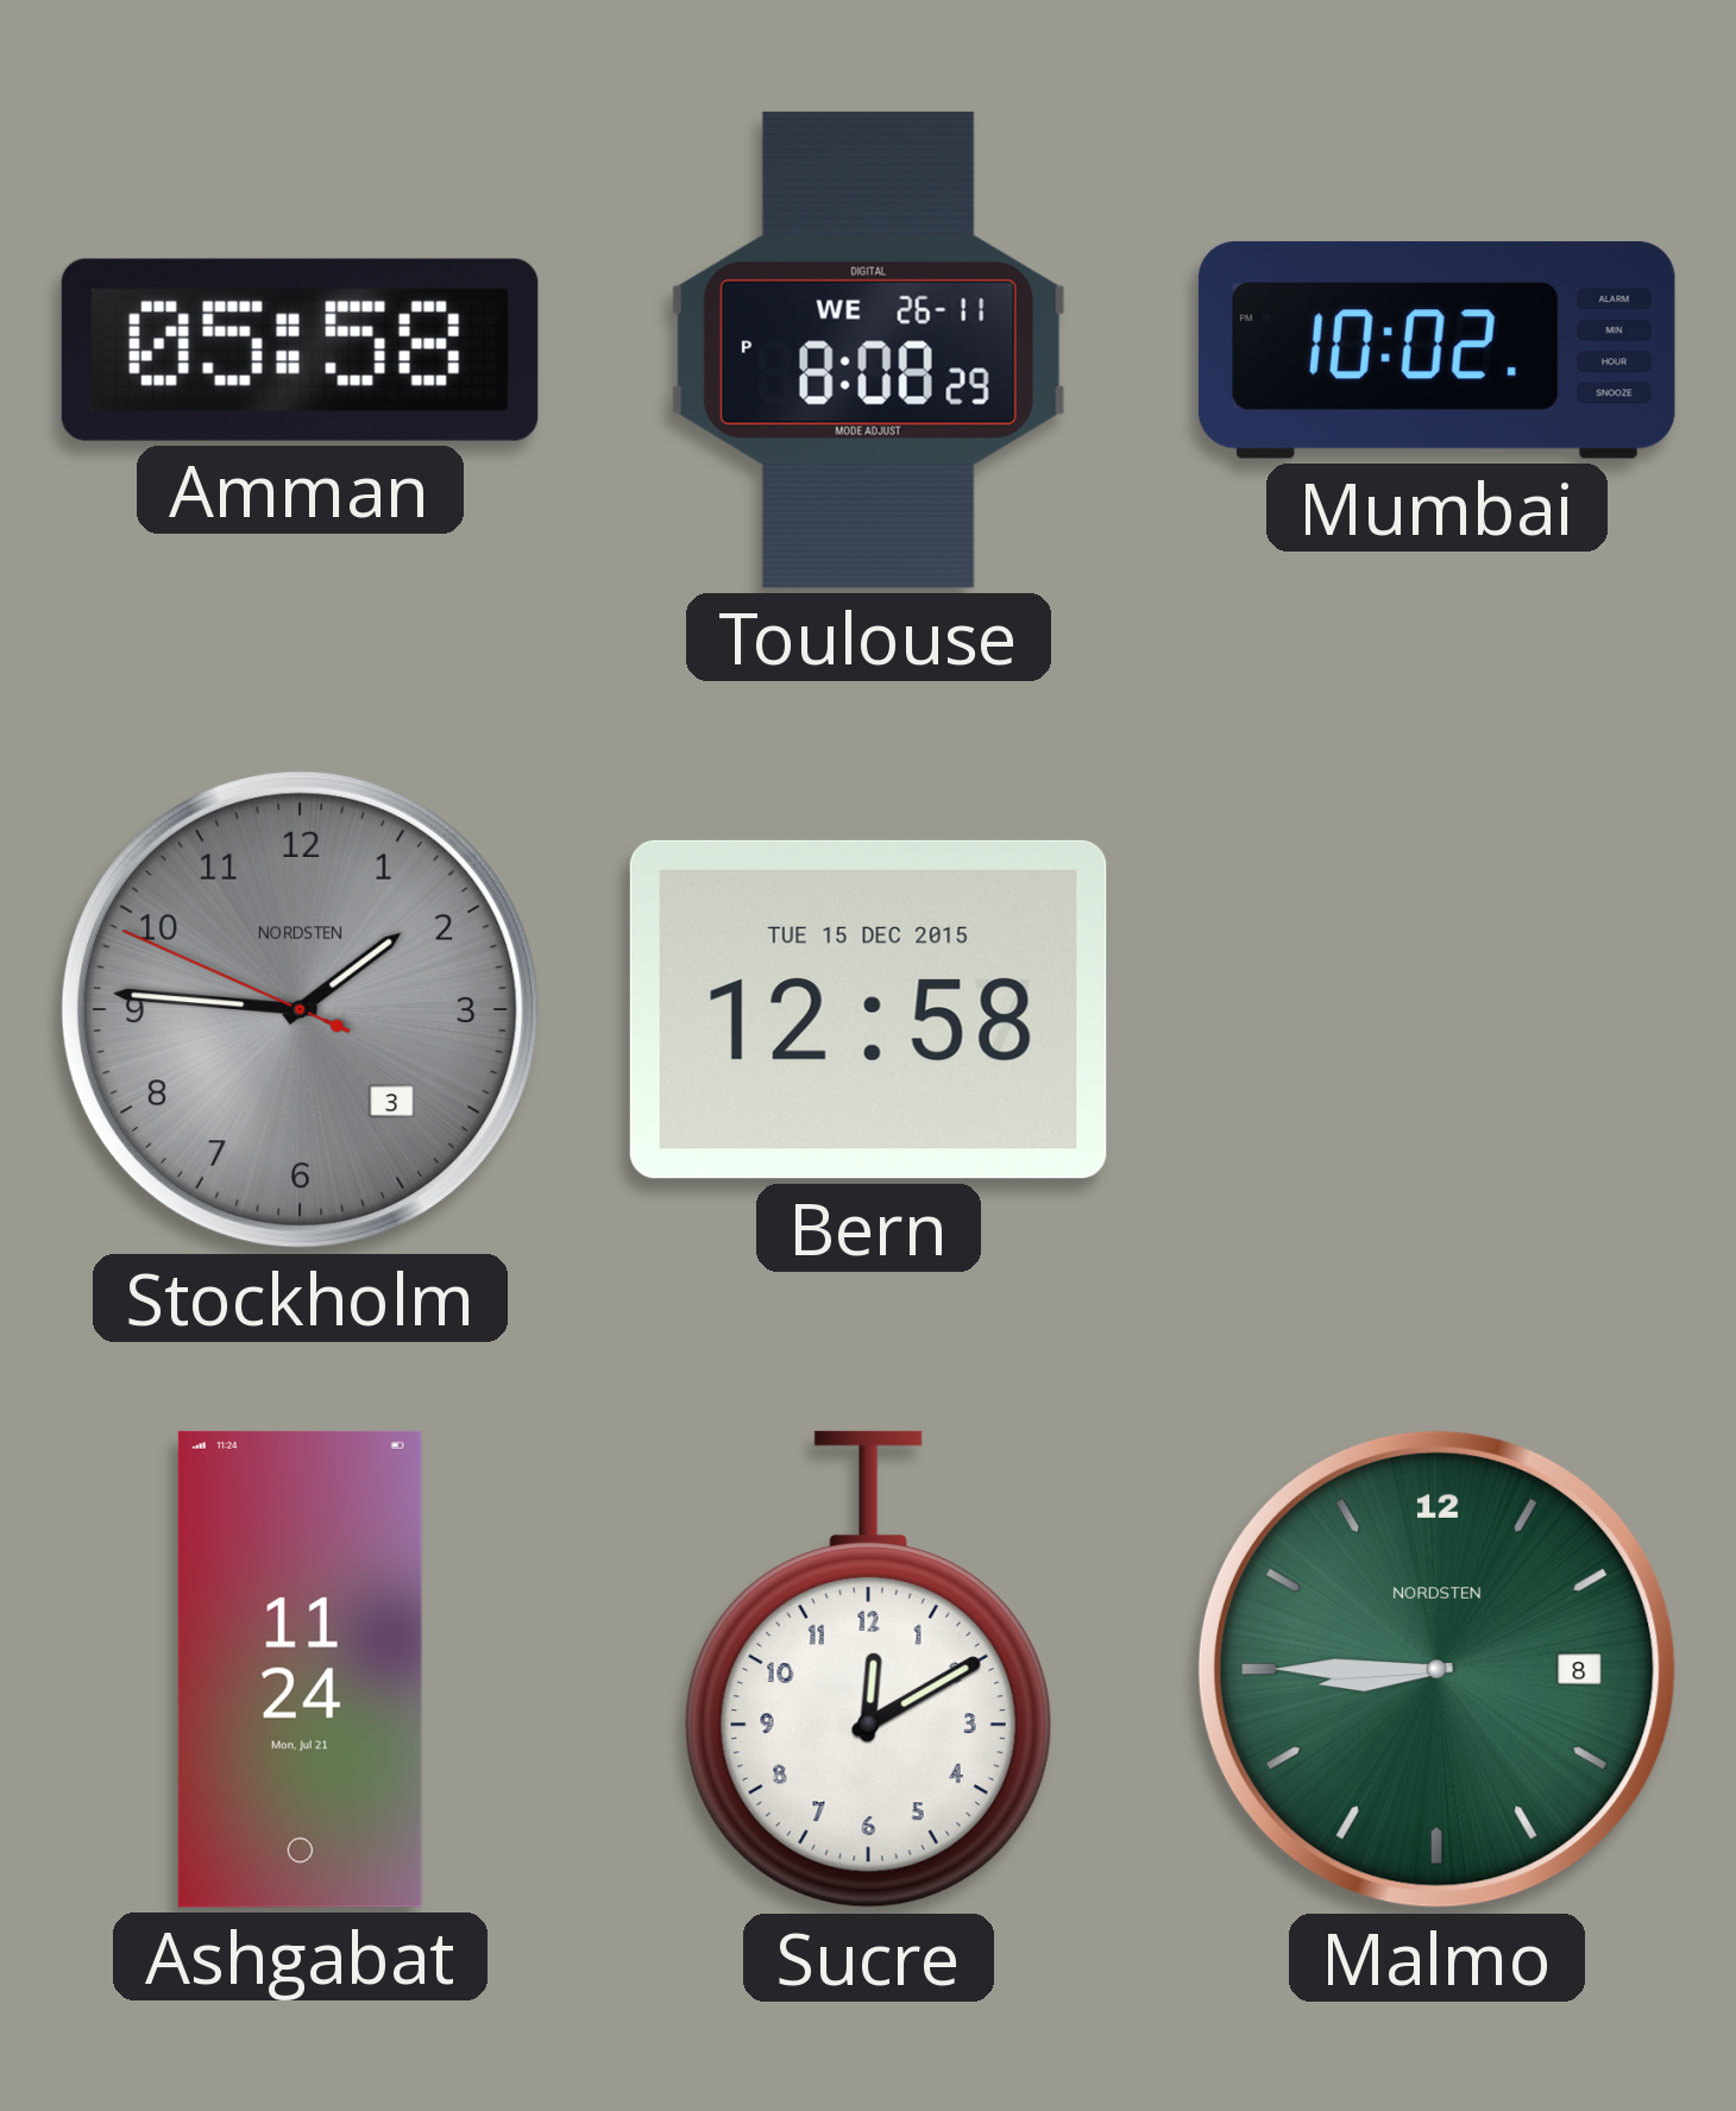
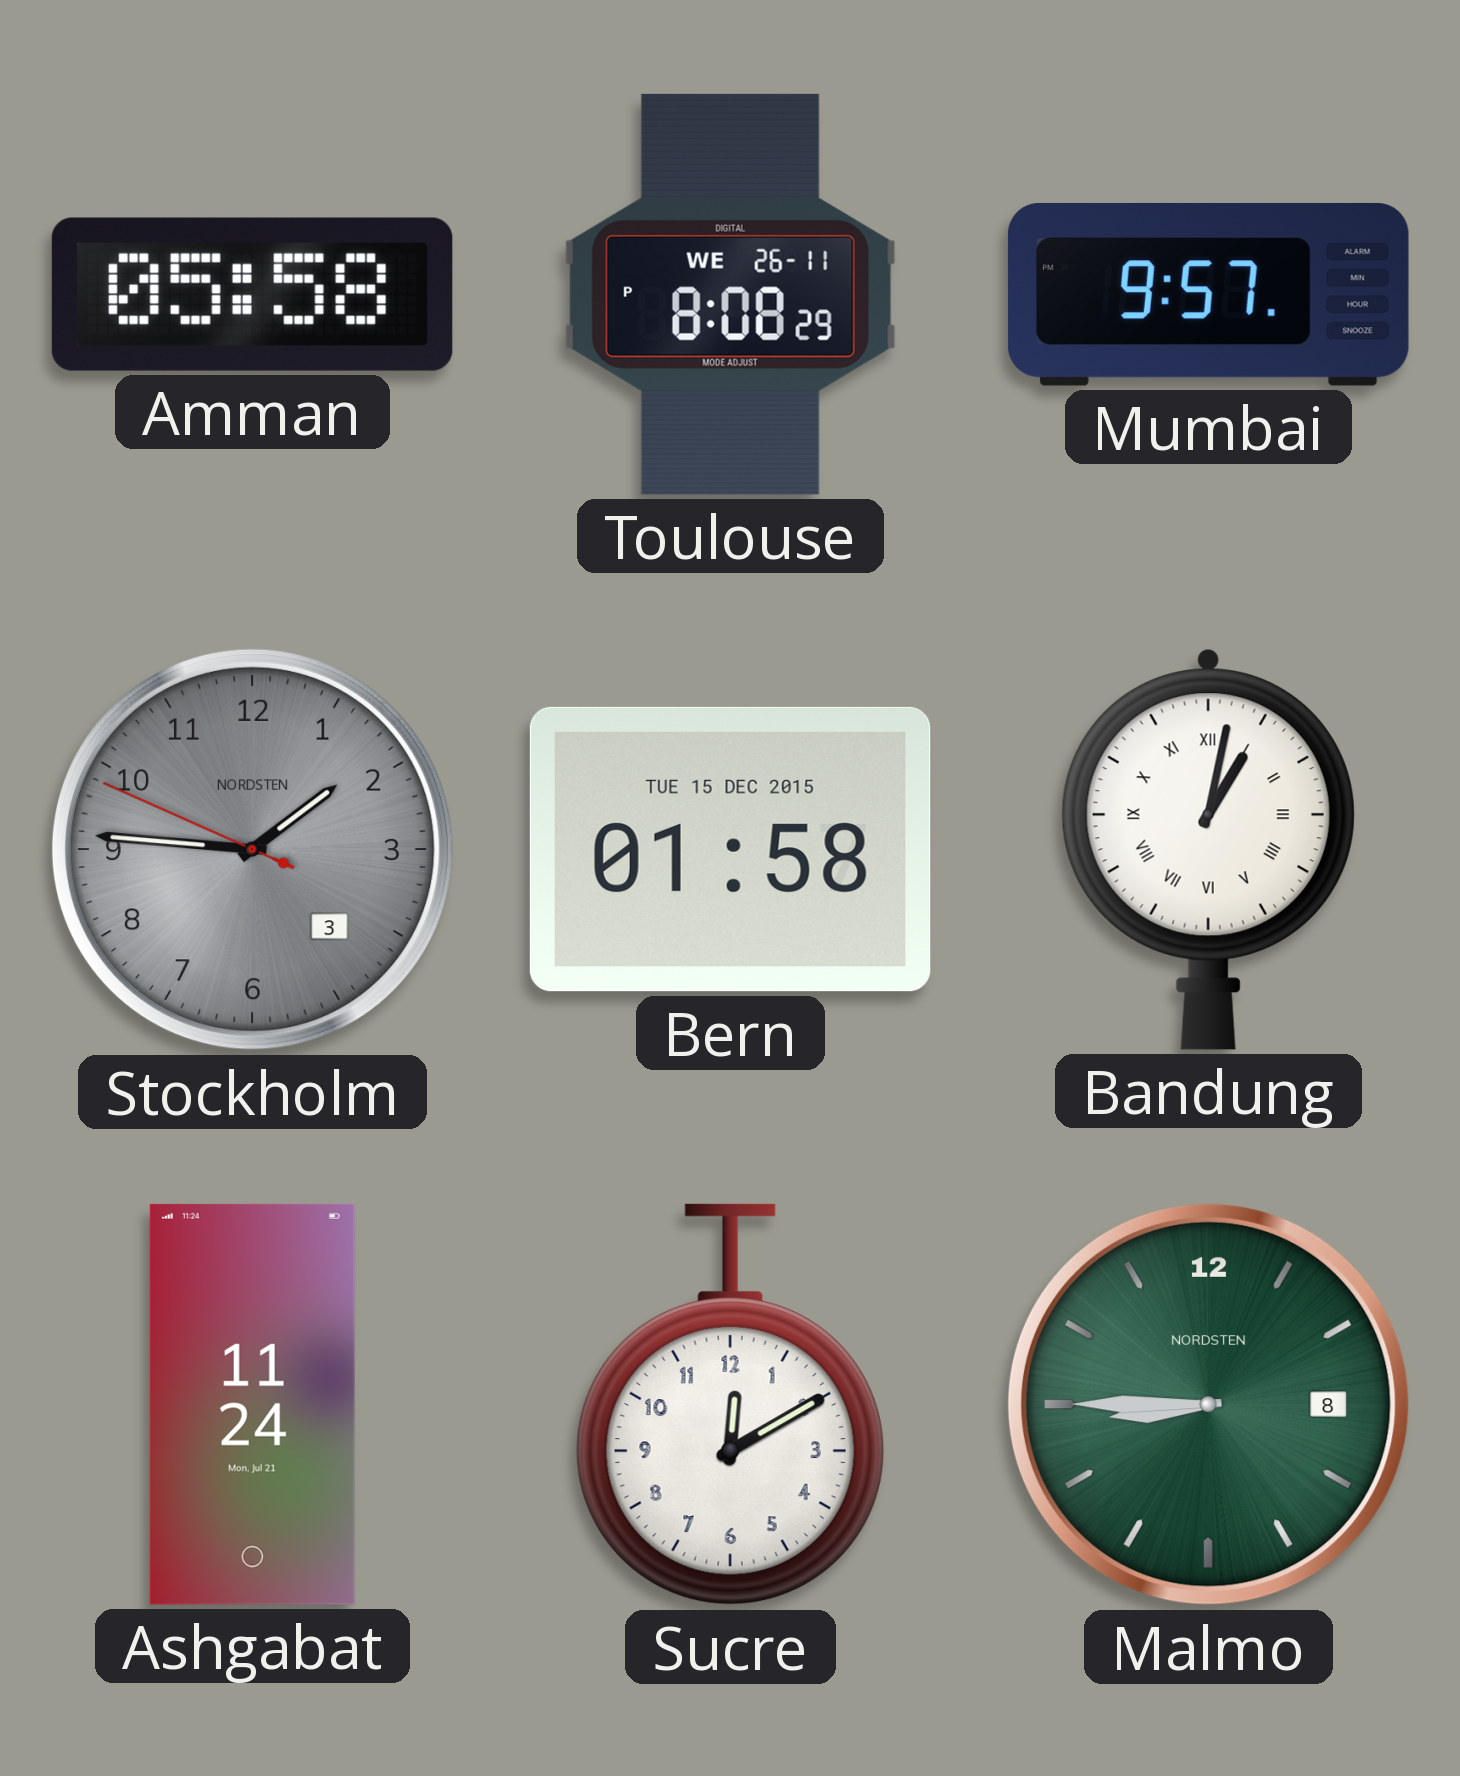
Mumbai: 10:02 -> 9:57 (1208, 294)
Bern: 12:58 -> 01:58 (730, 849)
Bandung: none -> 1:02 (1208, 849)
